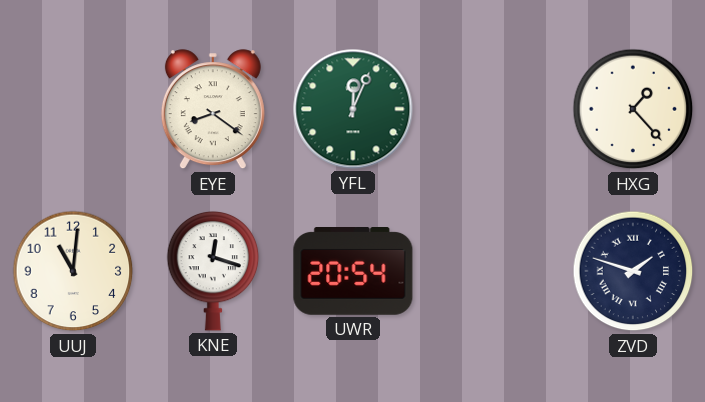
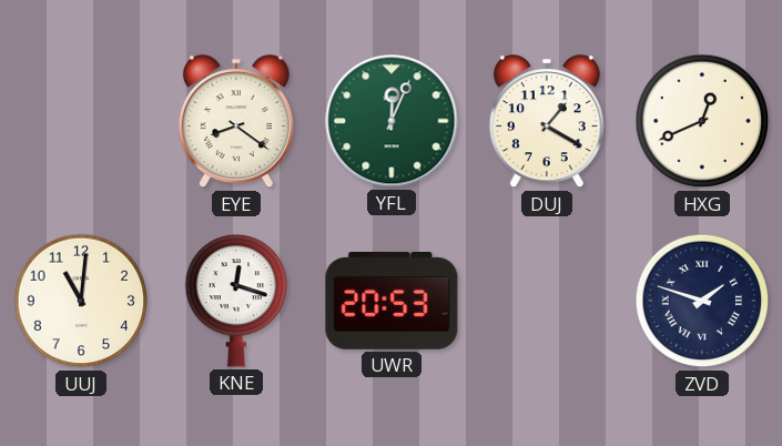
DUJ: none -> 1:20 (547, 122)
HXG: 1:23 -> 12:41 (702, 121)
UWR: 20:54 -> 20:53 (392, 302)
